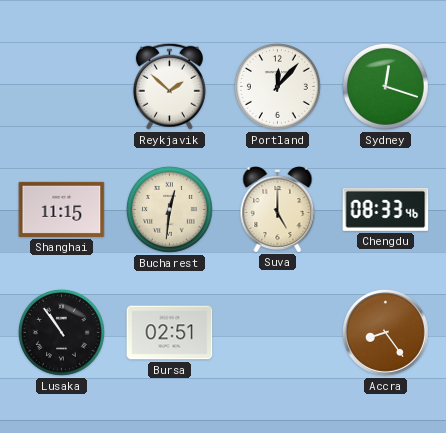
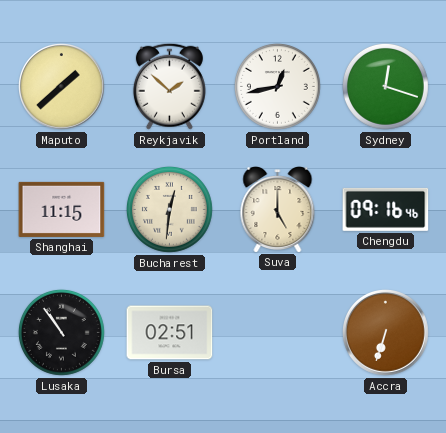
Maputo: none -> 1:38 (62, 87)
Portland: 12:07 -> 12:43 (277, 86)
Chengdu: 08:33 -> 09:16 (386, 209)
Accra: 8:24 -> 6:33 (386, 333)
